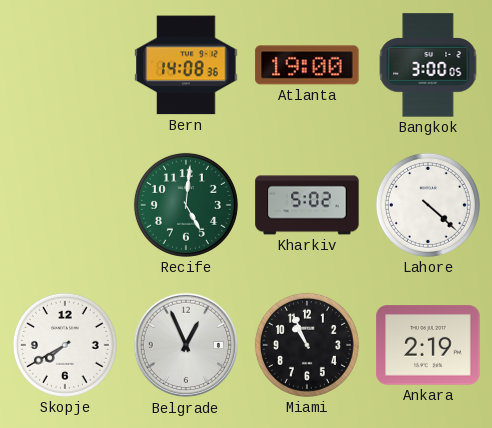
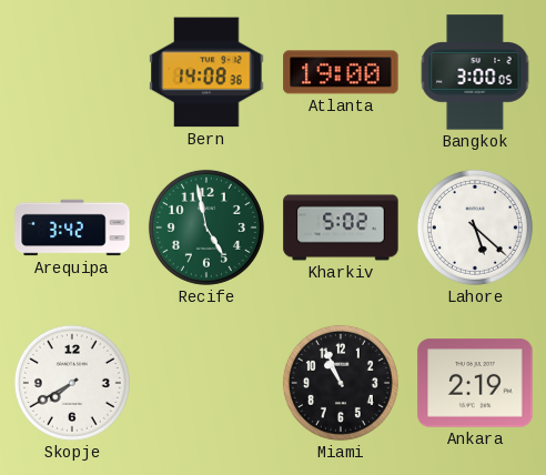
Arequipa: none -> 3:42 (72, 228)
Recife: 5:01 -> 4:58 (206, 228)
Lahore: 4:22 -> 5:22 (475, 228)
Belgrade: 12:56 -> none (186, 345)
